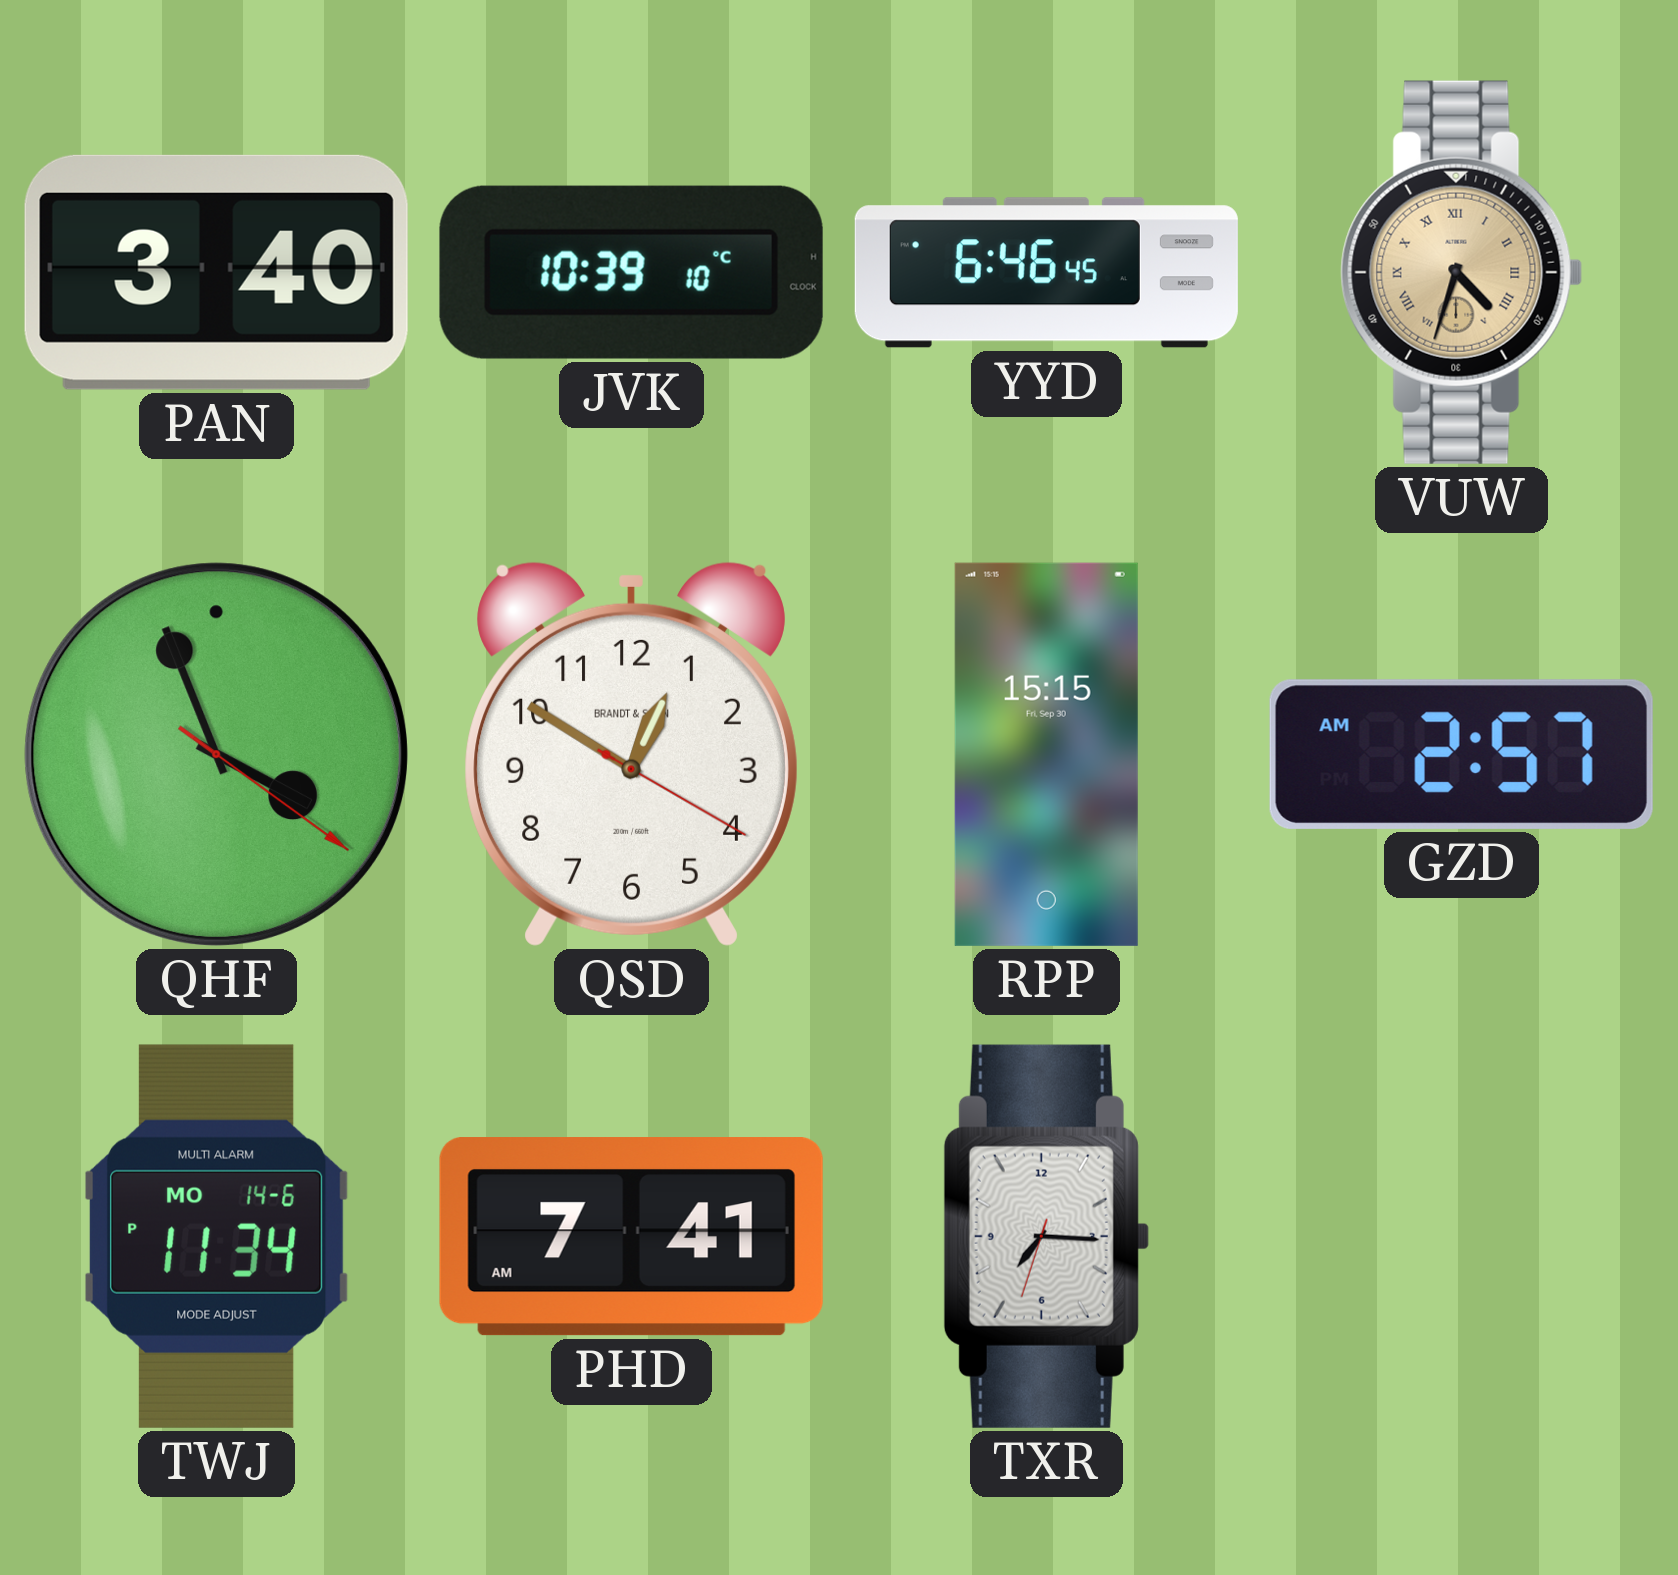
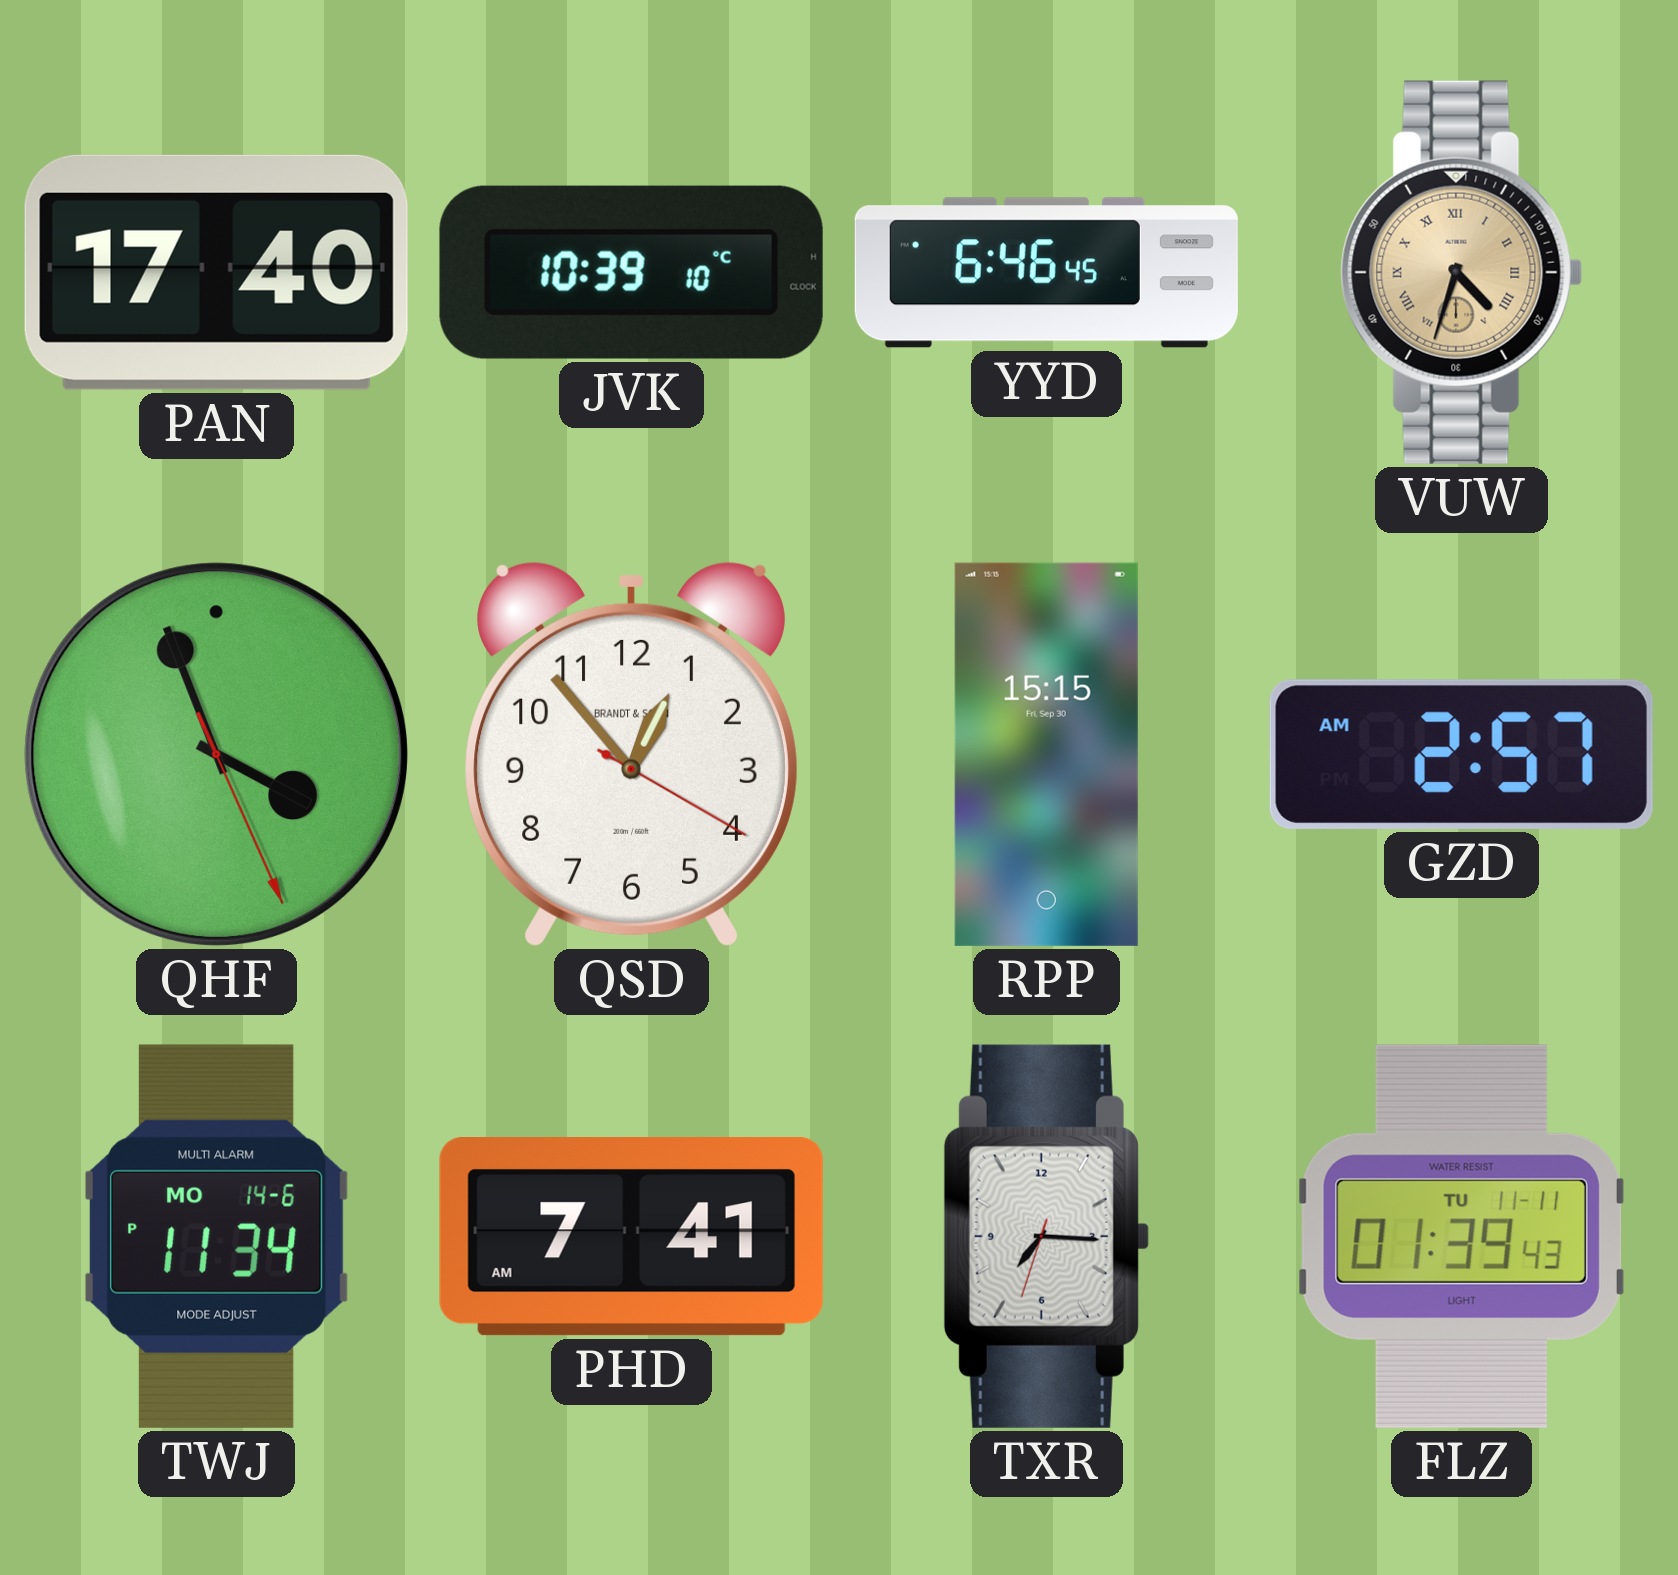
PAN: 3:40 -> 17:40 (216, 272)
QHF: 3:56:21 -> 3:56:26 (216, 754)
QSD: 12:50 -> 12:53 (631, 754)
FLZ: none -> 01:39 (1461, 1236)
